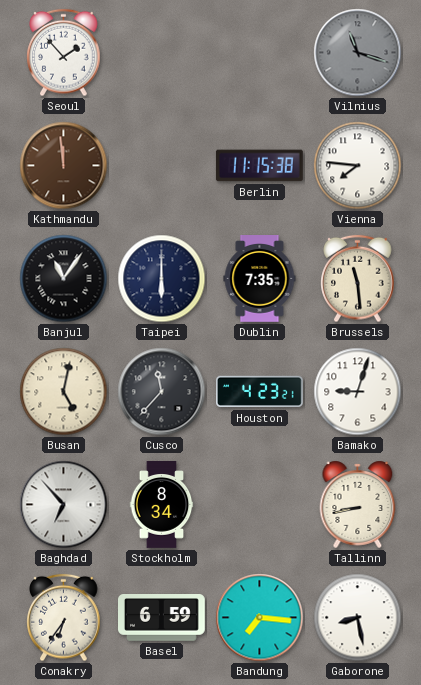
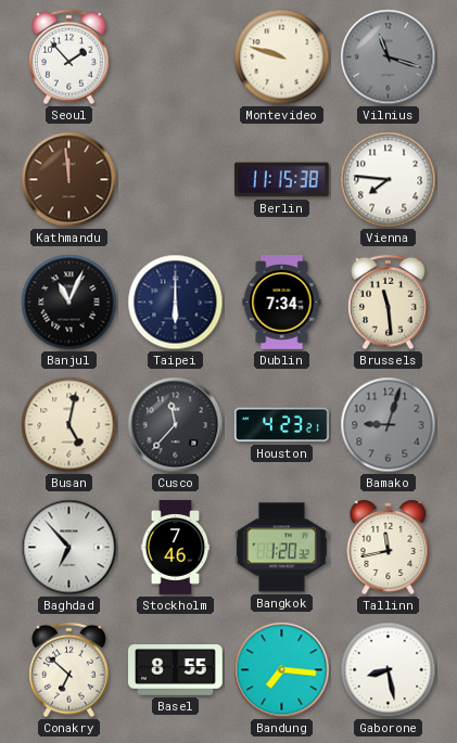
Montevideo: none -> 9:48 (282, 57)
Banjul: 11:06 -> 11:04 (69, 303)
Dublin: 7:35 -> 7:34 (282, 303)
Bamako dial: white -> grey (389, 425)
Stockholm: 8:34 -> 7:46 (176, 548)
Bangkok: none -> 1:20 (281, 548)
Tallinn: 8:43 -> 11:43 (389, 547)
Conakry: 6:36 -> 6:52 (69, 670)
Basel: 6:59 -> 8:55 (176, 670)
